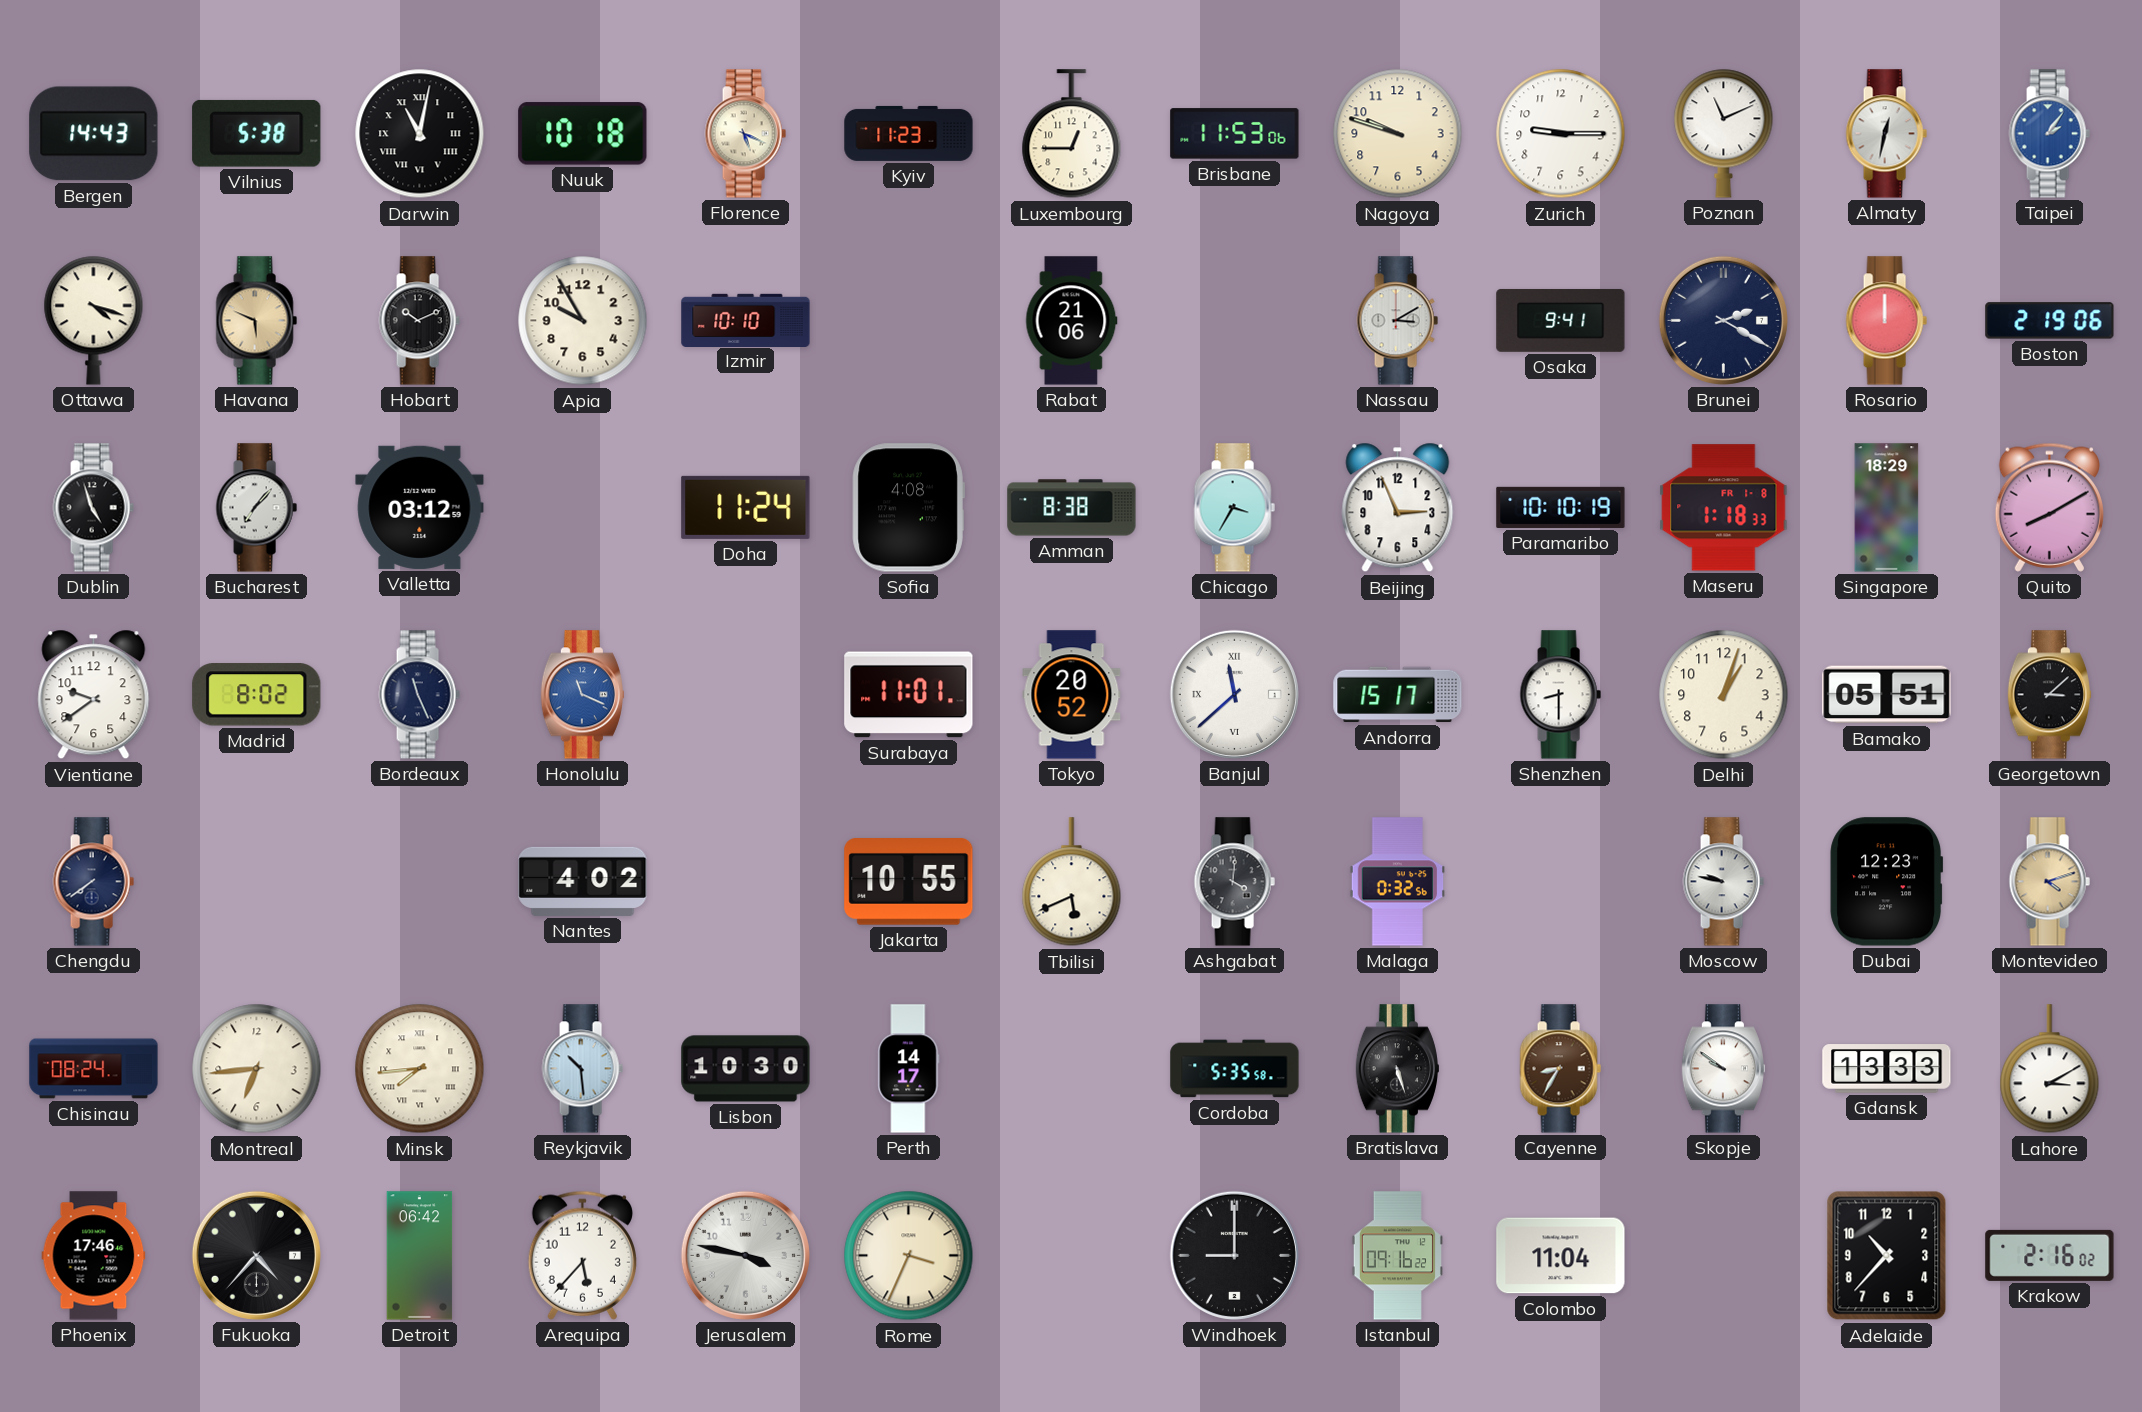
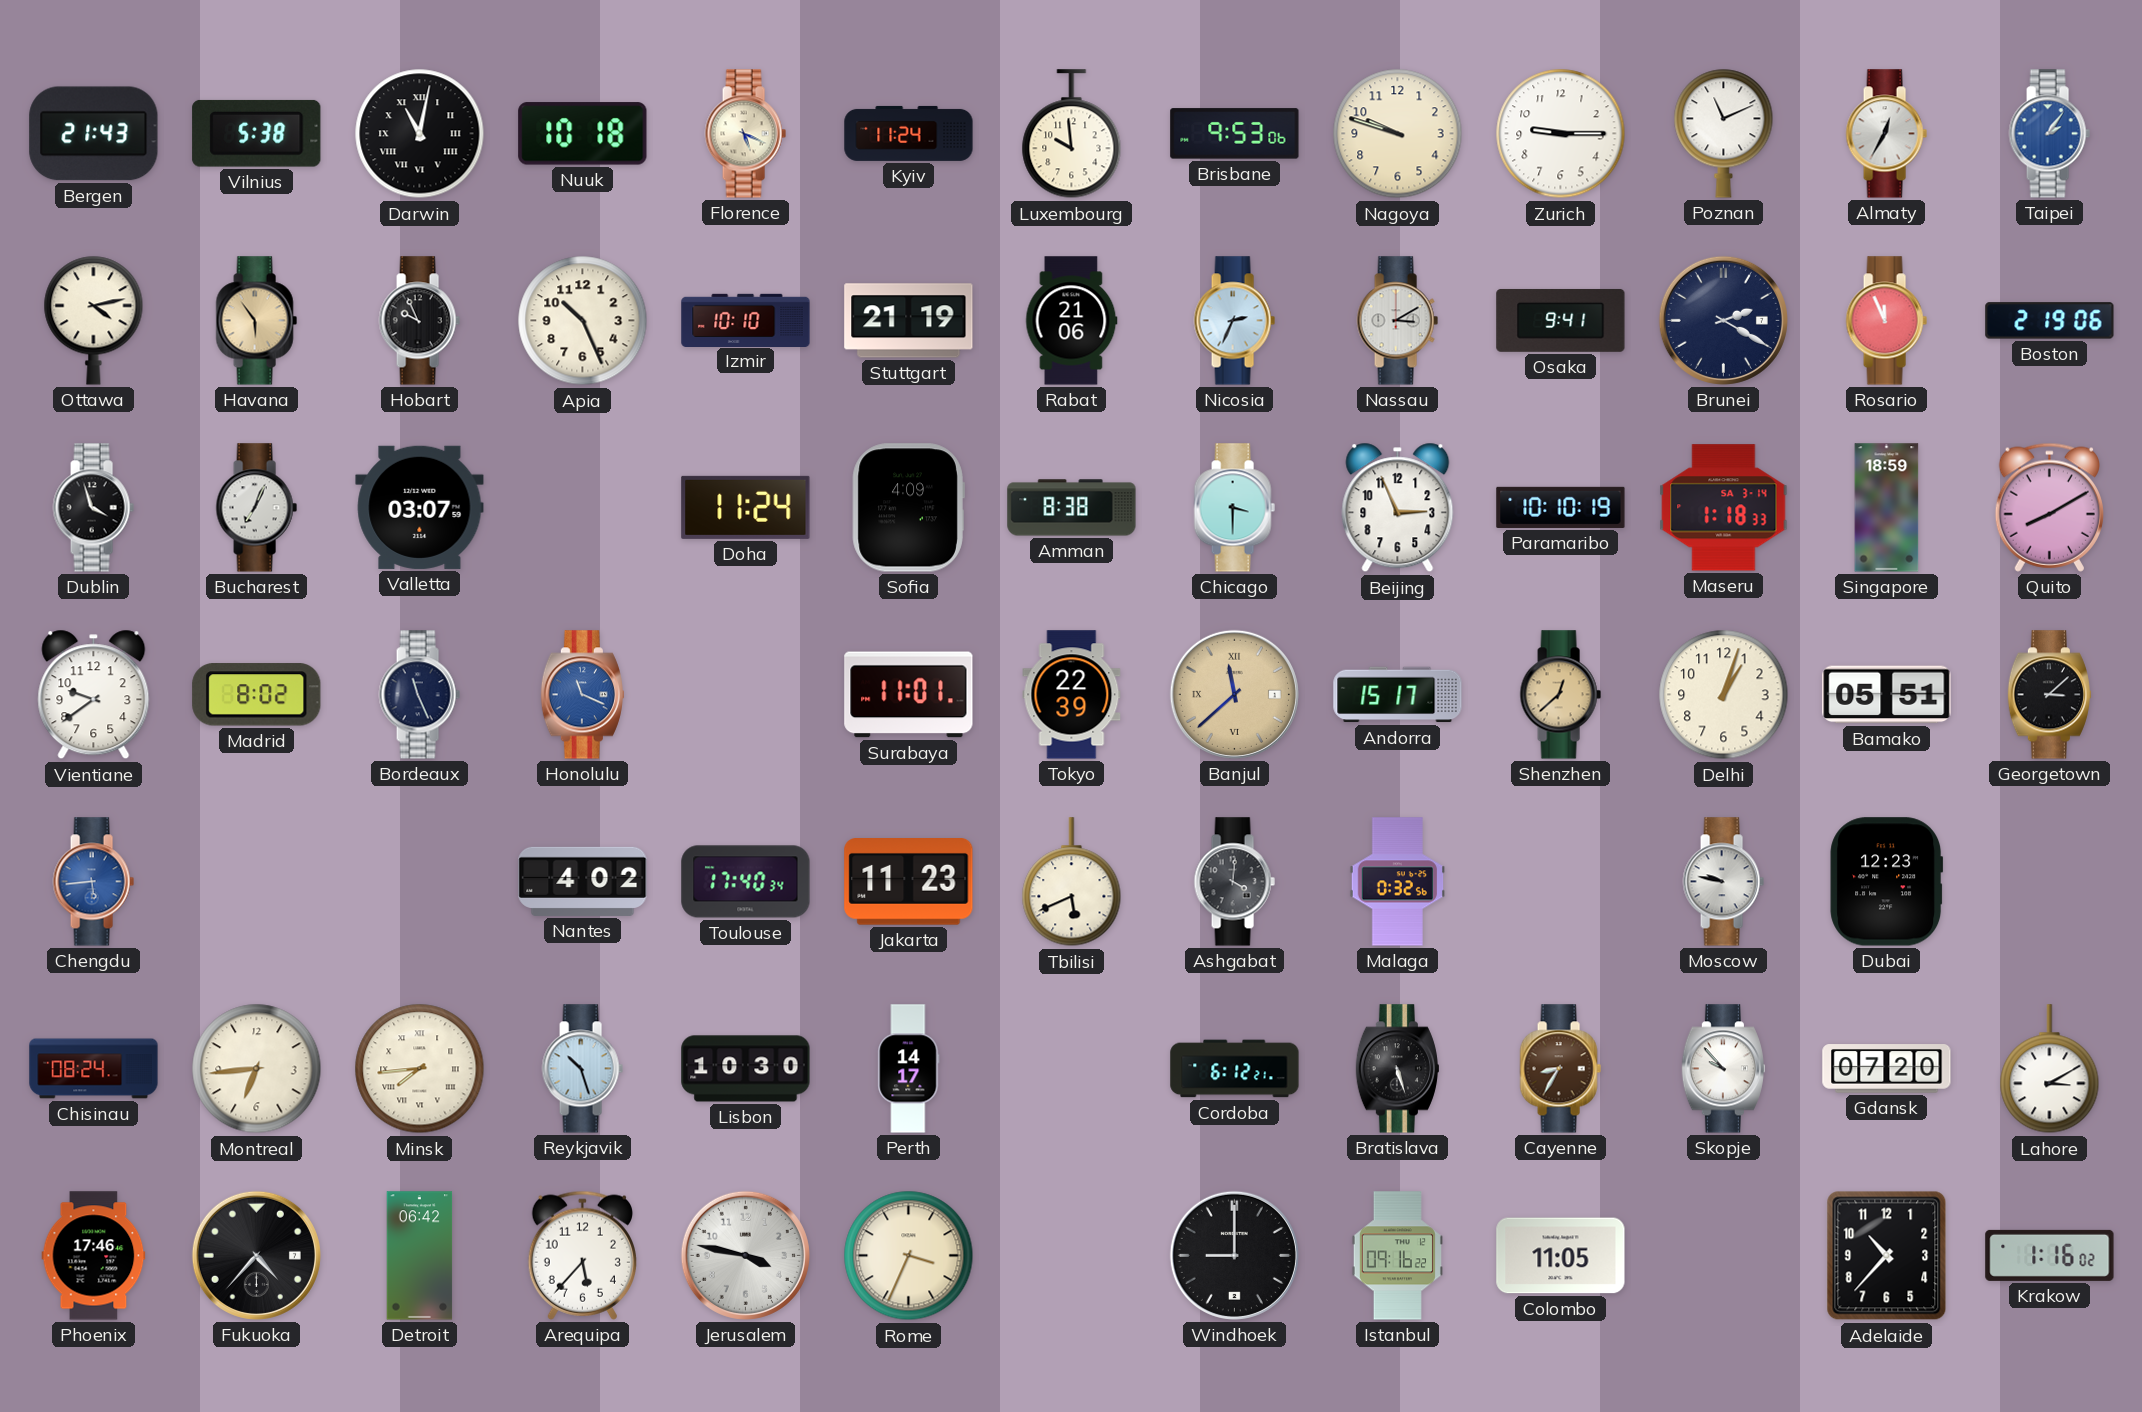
Bergen: 14:43 -> 21:43 (94, 134)
Kyiv: 11:23 -> 11:24 (909, 133)
Luxembourg: 12:45 -> 9:59 (1072, 134)
Brisbane: 11:53 -> 9:53 (1235, 134)
Almaty: 12:32 -> 12:35 (1886, 134)
Ottawa: 4:18 -> 4:13 (94, 320)
Havana: 5:49 -> 5:54 (256, 321)
Hobart: 10:11 -> 9:56 (419, 321)
Apia: 9:55 -> 10:26 (583, 321)
Stuttgart: none -> 21:19 (909, 321)
Nicosia: none -> 2:34 (1234, 321)
Rosario: 12:00 -> 11:56 (1886, 321)
Dublin: 4:57 -> 3:57 (93, 508)
Bucharest: 7:07 -> 7:04 (256, 508)
Valletta: 03:12 -> 03:07 (420, 507)
Sofia: 4:08 -> 4:09 (908, 508)
Chicago: 3:35 -> 3:30 (1234, 508)
Maseru date: FR 1-8 -> SA 3-14 (1724, 508)
Singapore: 18:29 -> 18:59 (1887, 508)
Tokyo: 20:52 -> 22:39 (1072, 695)
Banjul dial: white -> champagne (1234, 694)
Shenzhen: 8:30 -> 12:38 (1560, 695)
Shenzhen dial: white -> champagne (1560, 695)
Chengdu: 7:39 -> 5:44 (93, 882)
Chengdu dial: navy -> blue (93, 882)
Toulouse: none -> 17:40 (746, 882)
Jakarta: 10:55 -> 11:23 (909, 882)
Montevideo: 4:12 -> none (2049, 882)
Reykjavik: 10:29 -> 10:27 (582, 1069)
Cordoba: 5:35 -> 6:12 (1235, 1069)
Skopje: 9:51 -> 9:53 (1723, 1069)
Gdansk: 13:33 -> 07:20 (1887, 1069)
Colombo: 11:04 -> 11:05 (1561, 1256)
Krakow: 2:16 -> 1:16 (2050, 1255)
